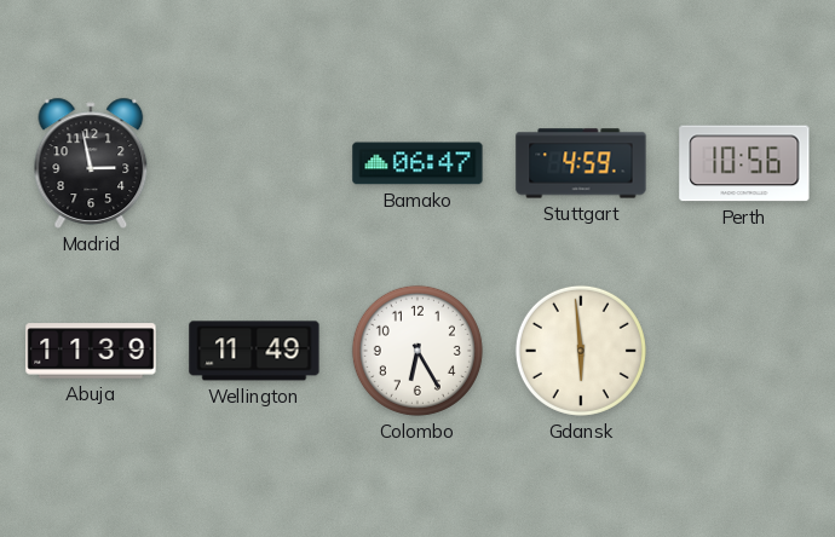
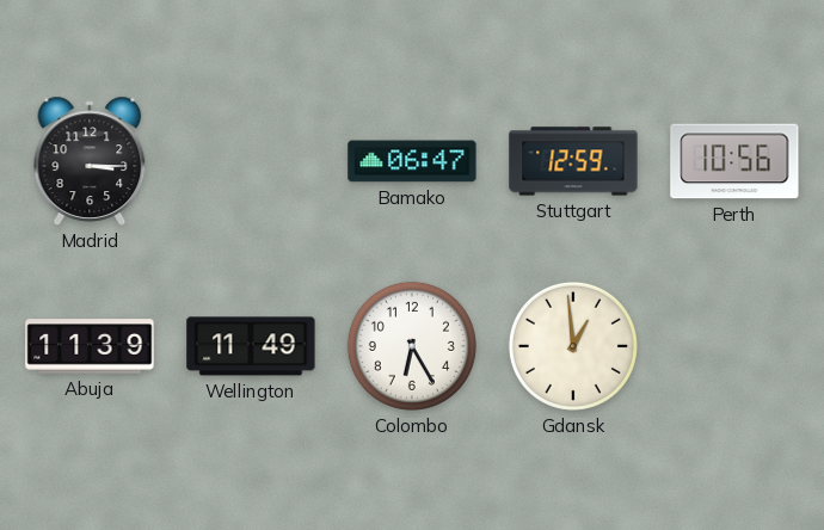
Madrid: 2:58 -> 3:15 (90, 161)
Stuttgart: 4:59 -> 12:59 (573, 161)
Gdansk: 5:59 -> 12:59 (573, 346)
